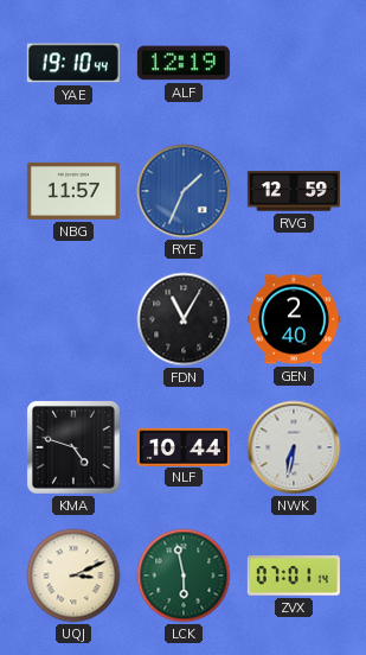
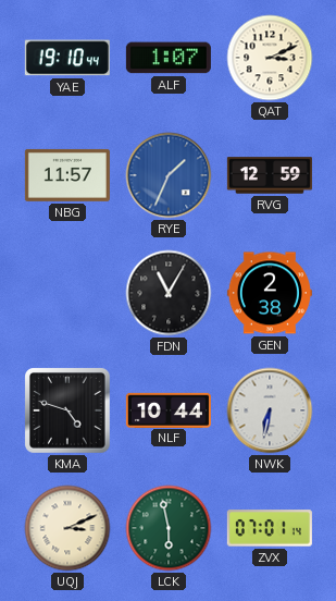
ALF: 12:19 -> 1:07 (169, 58)
QAT: none -> 3:11 (270, 58)
GEN: 2:40 -> 2:38 (270, 293)
